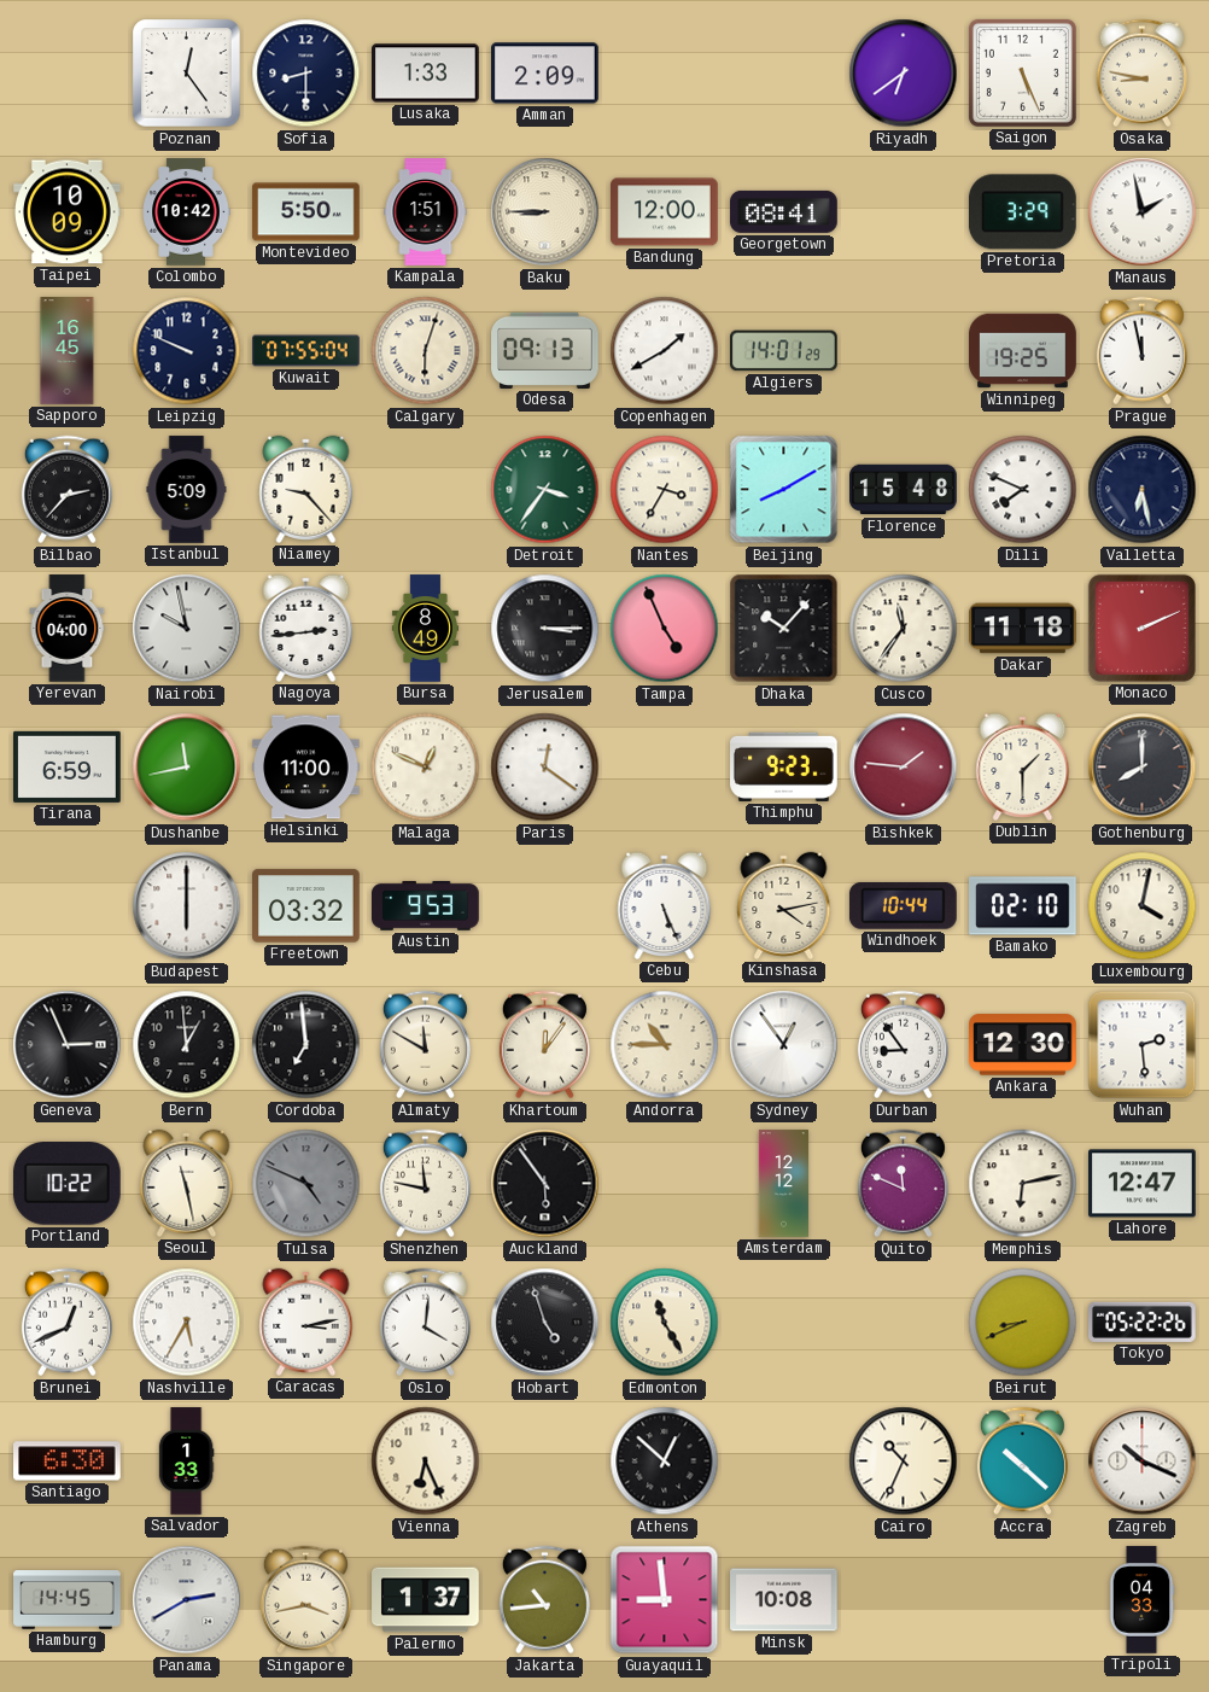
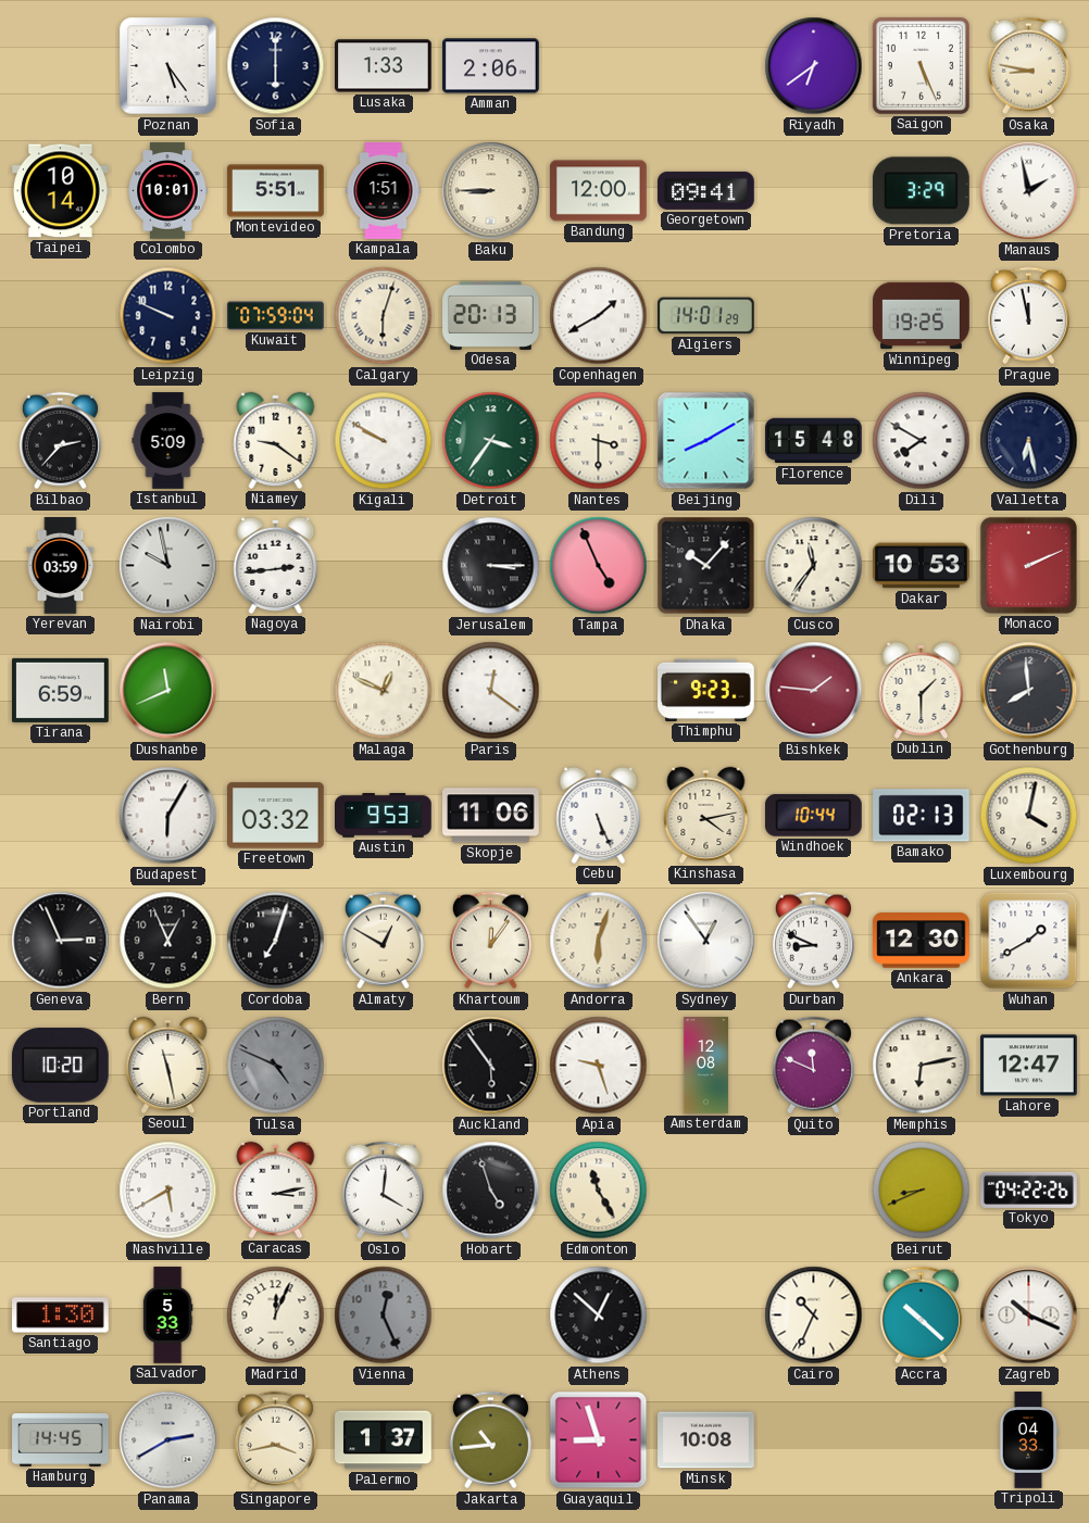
Poznan: 12:24 -> 5:24 (168, 66)
Sofia: 8:30 -> 6:00 (276, 66)
Amman: 2:09 -> 2:06 (491, 66)
Taipei: 10:09 -> 10:14 (61, 191)
Colombo: 10:42 -> 10:01 (167, 191)
Montevideo: 5:50 -> 5:51 (276, 191)
Georgetown: 08:41 -> 09:41 (706, 190)
Sapporo: 16:45 -> none (68, 351)
Kuwait: 07:55 -> 07:59 (276, 316)
Odesa: 09:13 -> 20:13 (491, 315)
Niamey: 9:23 -> 9:21 (276, 440)
Kigali: none -> 9:50 (384, 441)
Nantes: 3:35 -> 3:30 (599, 441)
Dili: 7:49 -> 7:50 (922, 441)
Yerevan: 04:00 -> 03:59 (61, 566)
Bursa: 8:49 -> none (425, 629)
Dakar: 11:18 -> 10:53 (922, 566)
Dushanbe: 11:43 -> 11:41 (168, 691)
Helsinki: 11:00 -> none (306, 768)
Gothenburg: 8:00 -> 7:59 (1029, 691)
Budapest: 6:00 -> 6:05 (168, 816)
Skopje: none -> 11:06 (491, 816)
Bamako: 02:10 -> 02:13 (922, 816)
Bern: 12:59 -> 12:56 (168, 941)
Cordoba: 6:59 -> 7:03 (276, 941)
Almaty: 11:50 -> 12:50 (383, 941)
Andorra: 10:45 -> 6:03 (599, 941)
Durban: 8:54 -> 8:49 (813, 941)
Wuhan: 2:29 -> 1:40 (1029, 941)
Portland: 10:22 -> 10:20 (60, 1066)
Shenzhen: 11:47 -> none (425, 1184)
Apia: none -> 9:27 (599, 1066)
Amsterdam: 12:12 -> 12:08 (705, 1066)
Brunei: 12:41 -> none (66, 1323)
Nashville: 5:35 -> 5:40 (168, 1191)
Tokyo: 05:22 -> 04:22 (1029, 1190)
Santiago: 6:30 -> 1:30 (61, 1316)
Salvador: 1:33 -> 5:33 (167, 1316)
Madrid: none -> 12:04 (276, 1316)
Vienna: 6:26 -> 12:26 (384, 1316)
Vienna dial: cream -> grey (384, 1316)
Guayaquil: 8:59 -> 8:57 (599, 1440)
